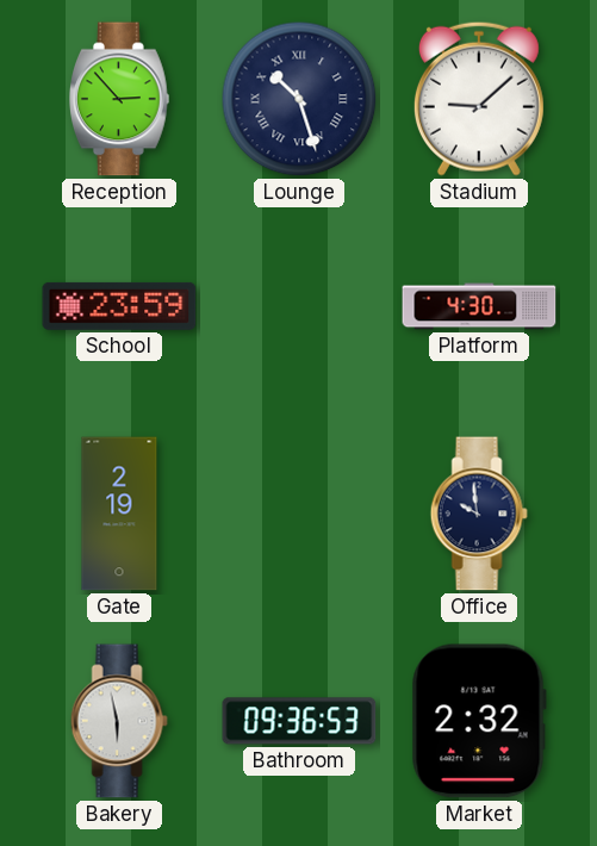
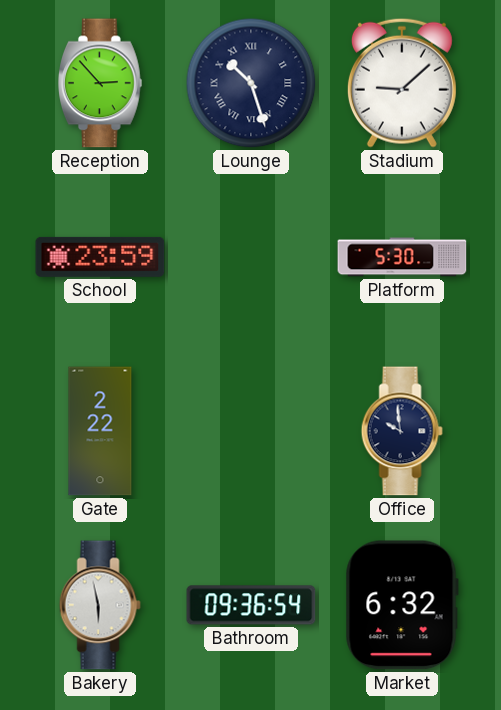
Platform: 4:30 -> 5:30 (402, 257)
Gate: 2:19 -> 2:22 (100, 431)
Bathroom: 09:36:53 -> 09:36:54 (251, 605)
Market: 2:32 -> 6:32 (402, 605)
